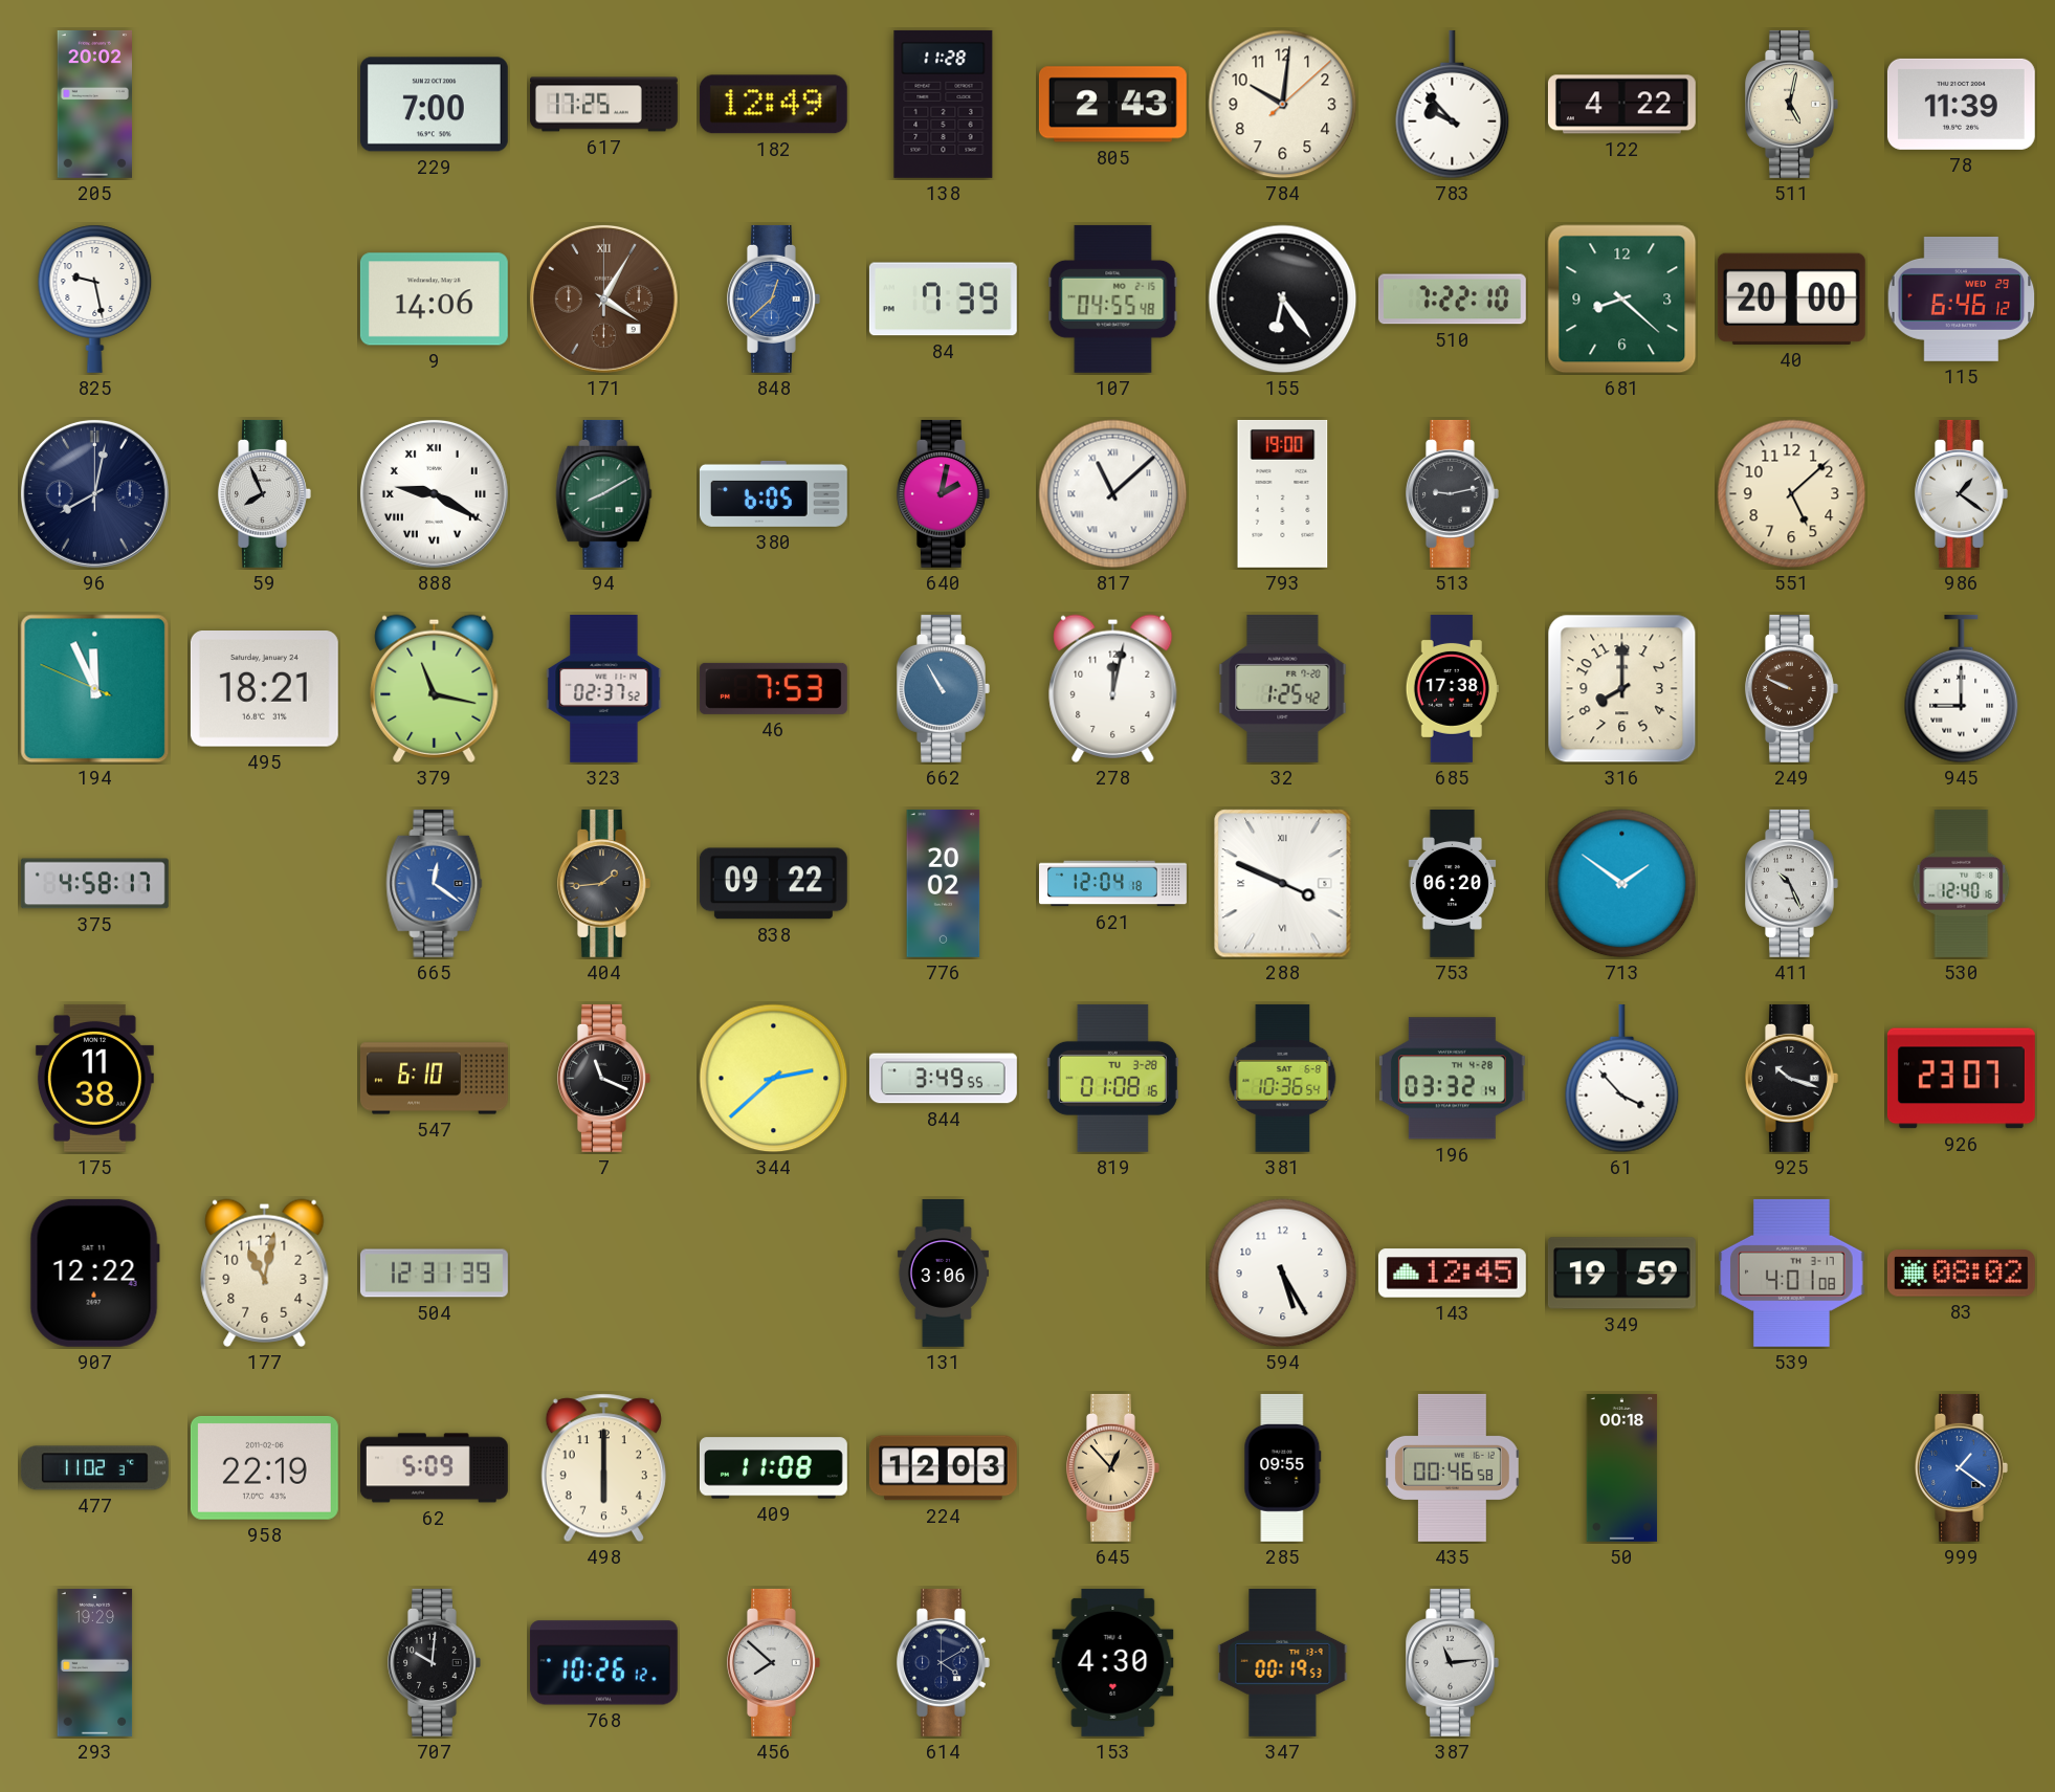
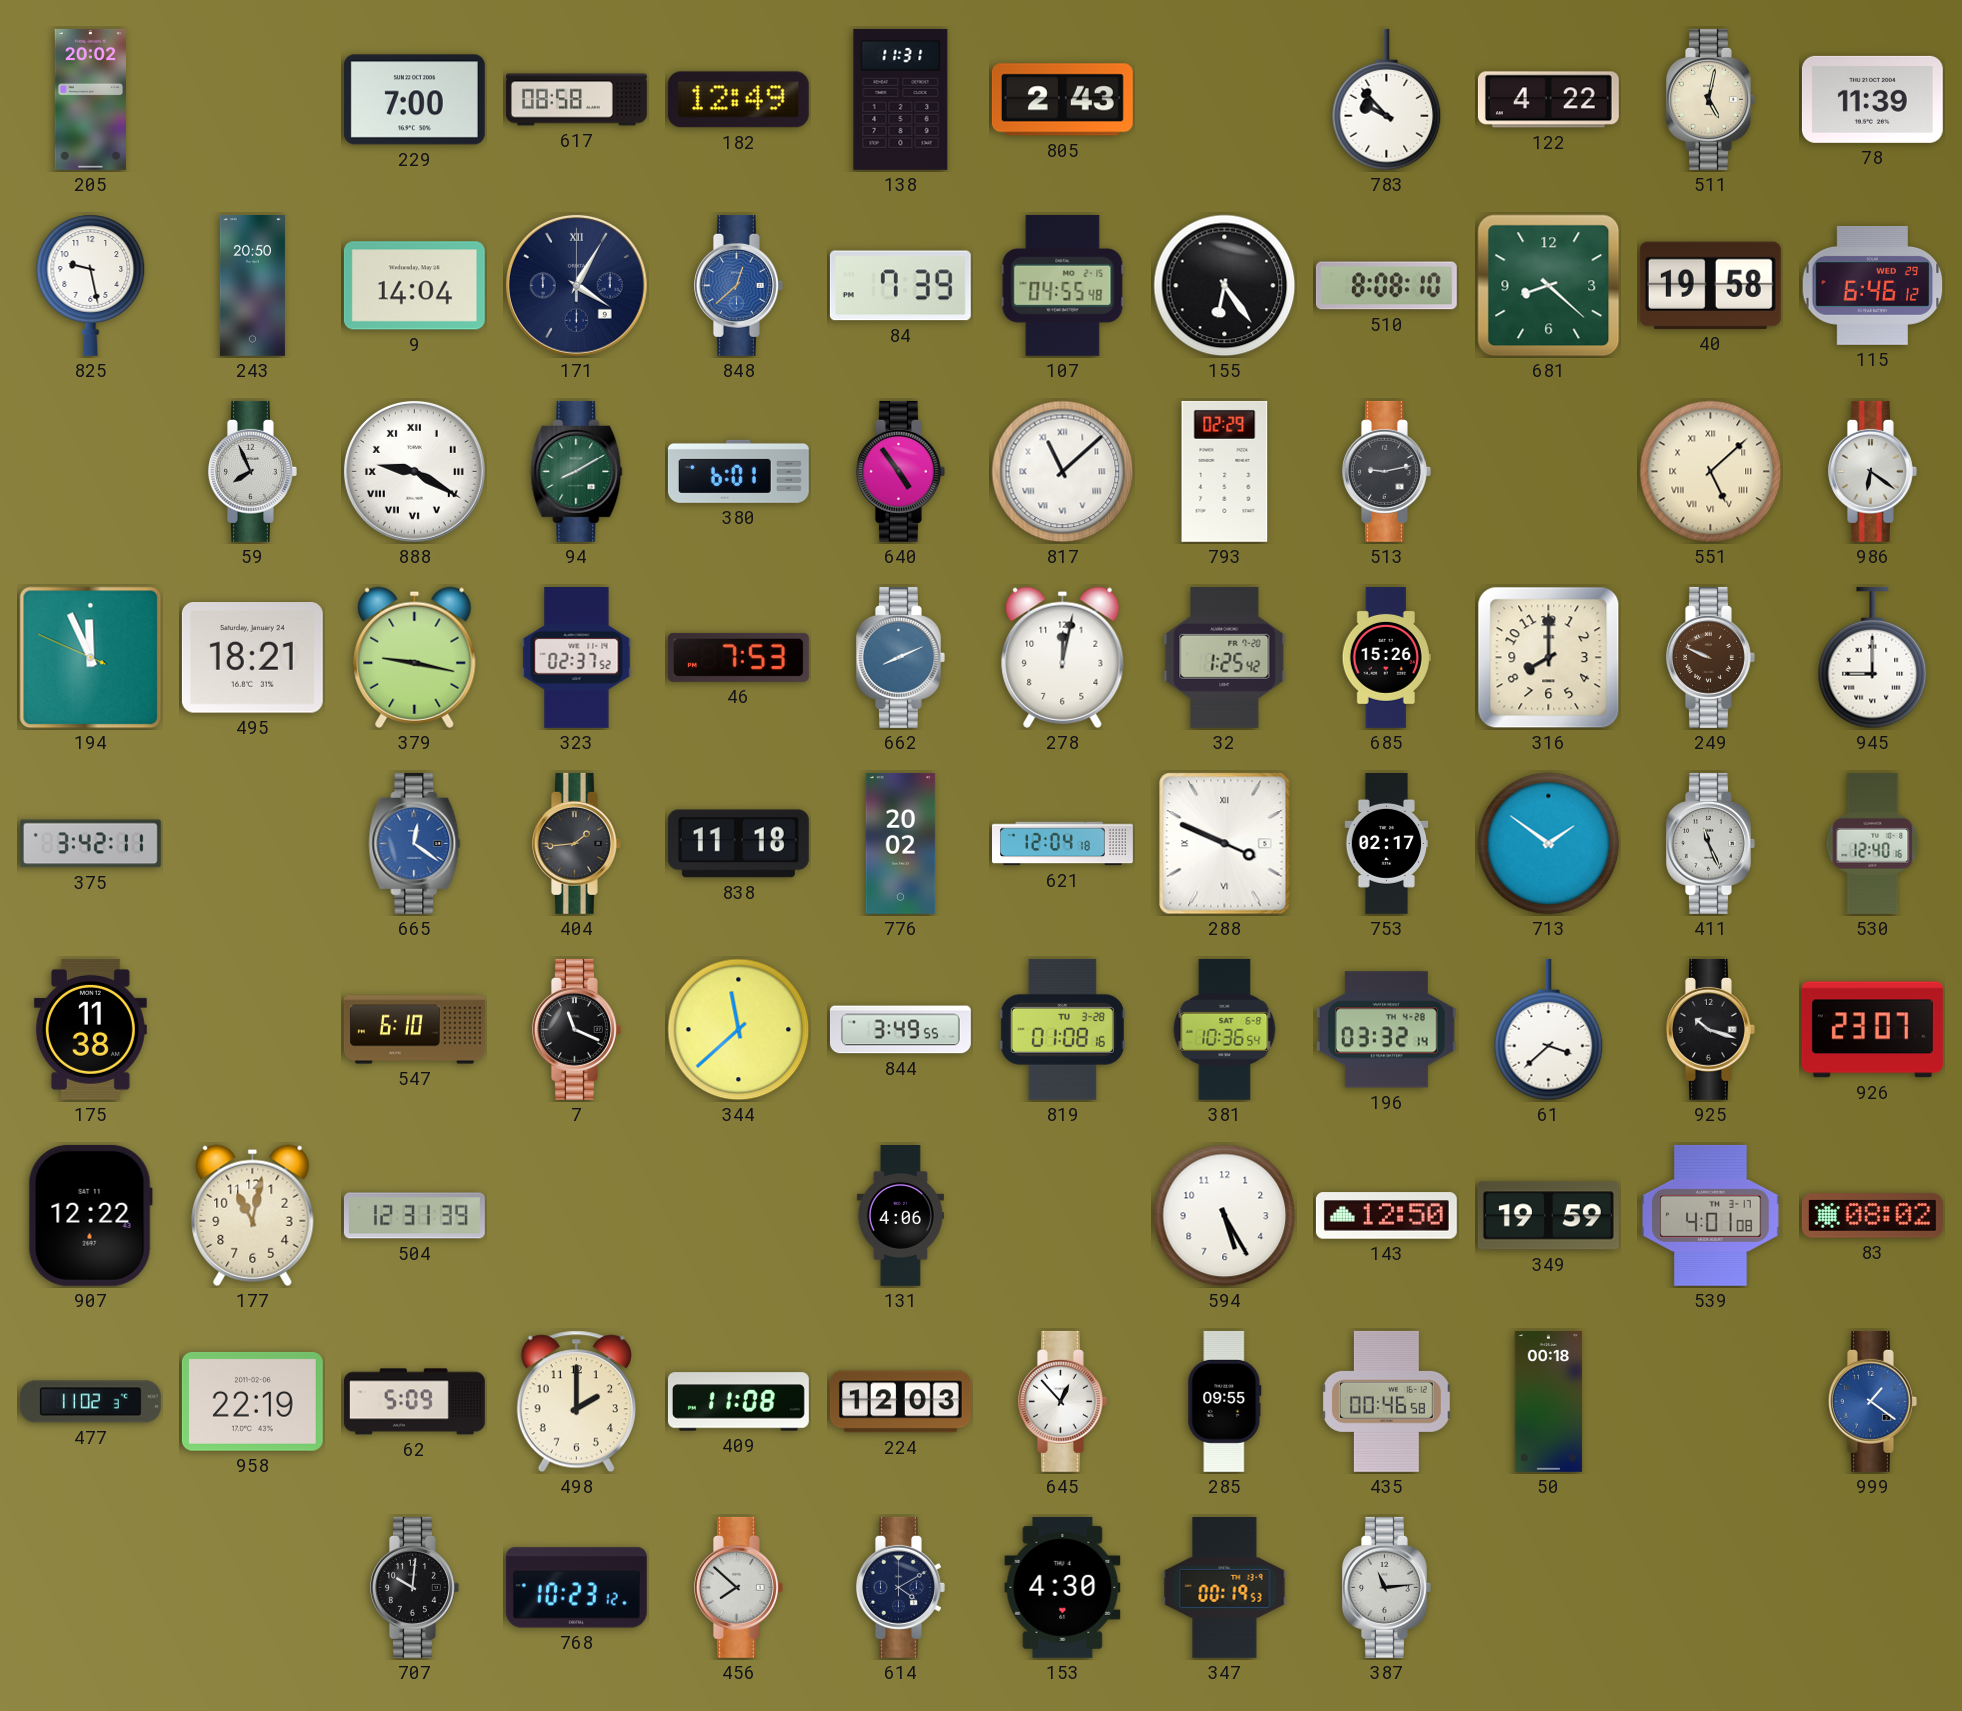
617: 17:25 -> 08:58 (577, 100)
138: 11:28 -> 11:31 (901, 99)
784: 10:01 -> none (1283, 105)
243: none -> 20:50 (252, 285)
9: 14:06 -> 14:04 (414, 286)
171 dial: brown -> navy (576, 285)
510: 7:22 -> 8:08 (1386, 286)
40: 20:00 -> 19:58 (1710, 285)
96: 8:02 -> none (94, 493)
380: 6:05 -> 6:01 (738, 471)
640: 2:02 -> 4:54 (901, 471)
793: 19:00 -> 02:29 (1225, 471)
551 numerals: Arabic -> Roman (1711, 472)
986: 1:21 -> 6:21 (1873, 471)
379: 11:17 -> 9:17 (415, 657)
662: 10:55 -> 8:11 (901, 657)
685: 17:38 -> 15:26 (1386, 657)
375: 4:58 -> 3:42 (90, 844)
838: 09:22 -> 11:18 (738, 844)
753: 06:20 -> 02:17 (1387, 843)
411: 10:26 -> 11:26 (1711, 843)
344: 2:38 -> 11:38 (739, 1030)
61: 3:53 -> 3:38 (1549, 1030)
131: 3:06 -> 4:06 (900, 1216)
143: 12:45 -> 12:50 (1386, 1216)
498: 6:00 -> 2:00 (576, 1402)
645 dial: champagne -> white (1063, 1401)
293: 19:29 -> none (95, 1662)
768: 10:26 -> 10:23 (576, 1588)
